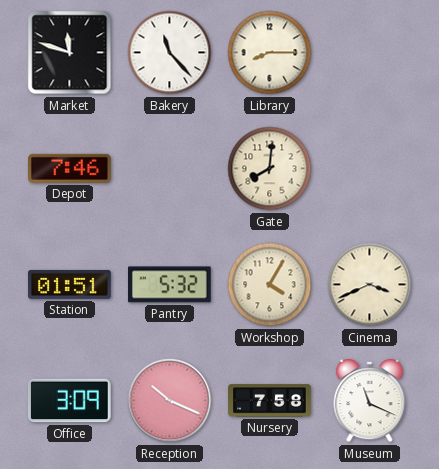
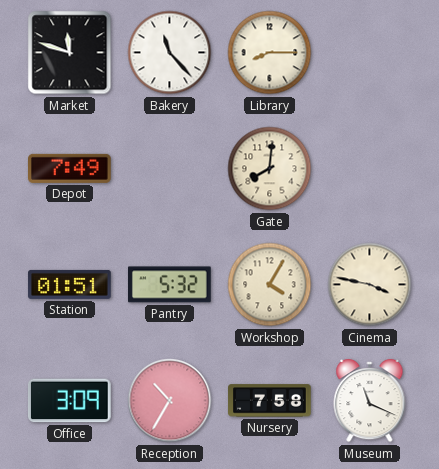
Depot: 7:46 -> 7:49 (70, 168)
Cinema: 3:41 -> 3:47 (370, 285)
Reception: 10:19 -> 10:35 (170, 401)
